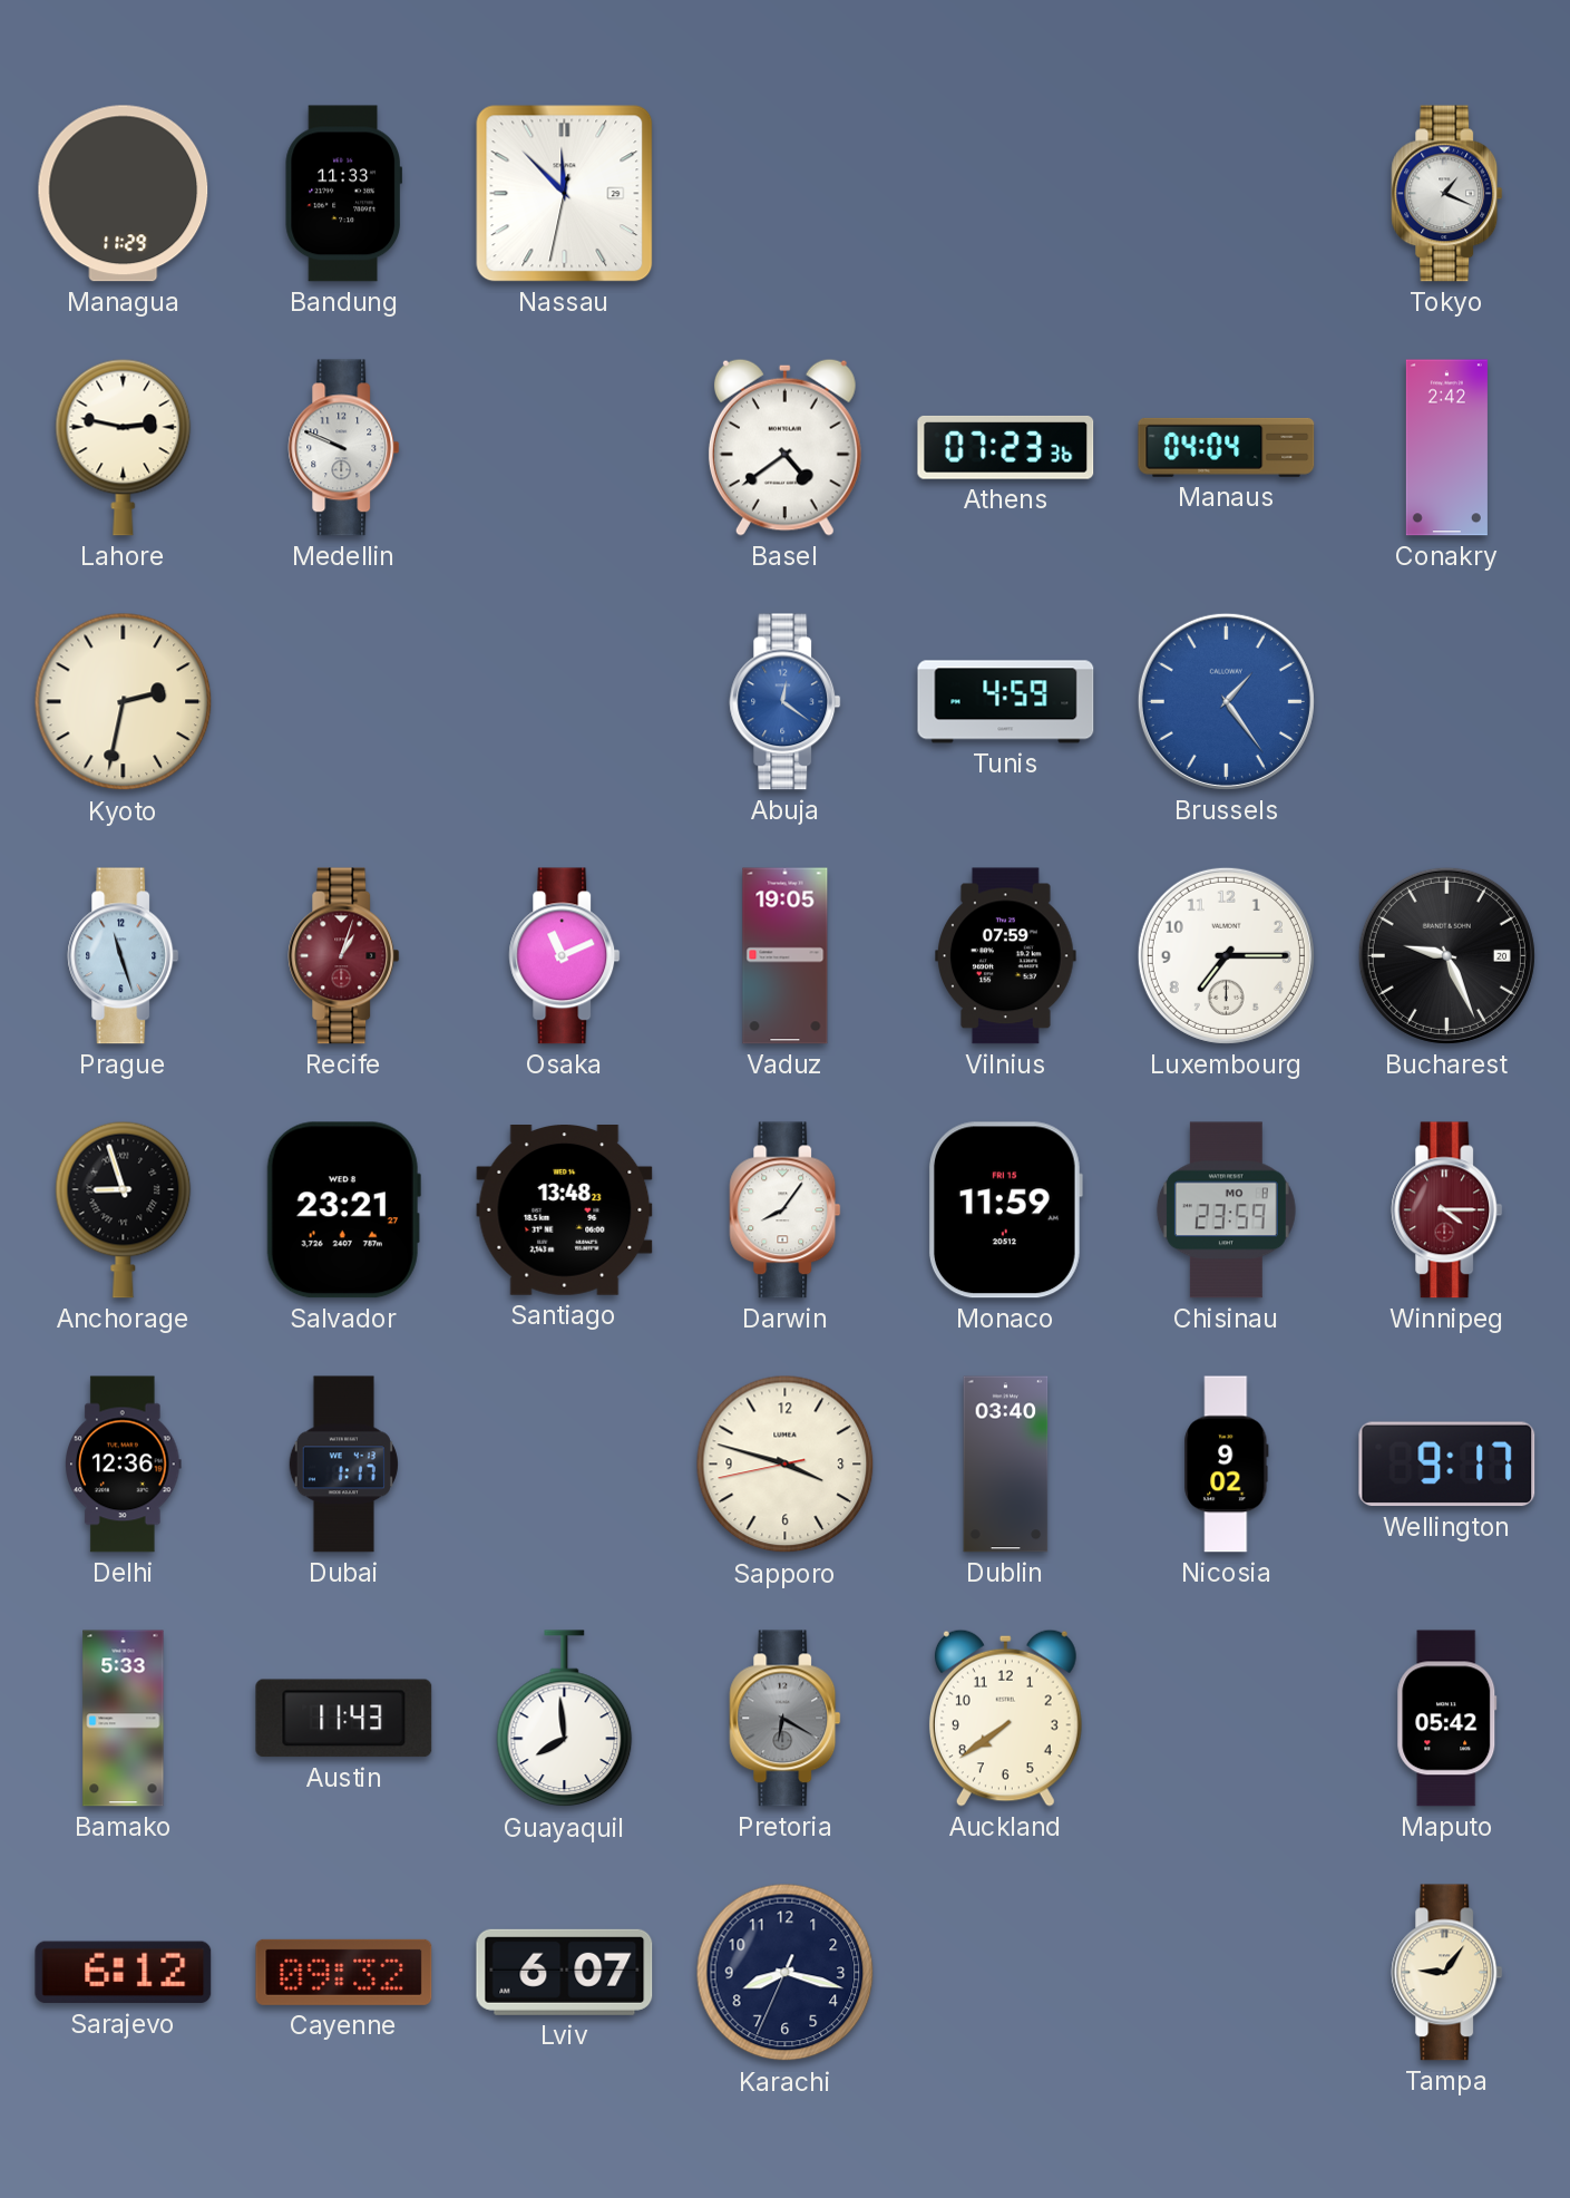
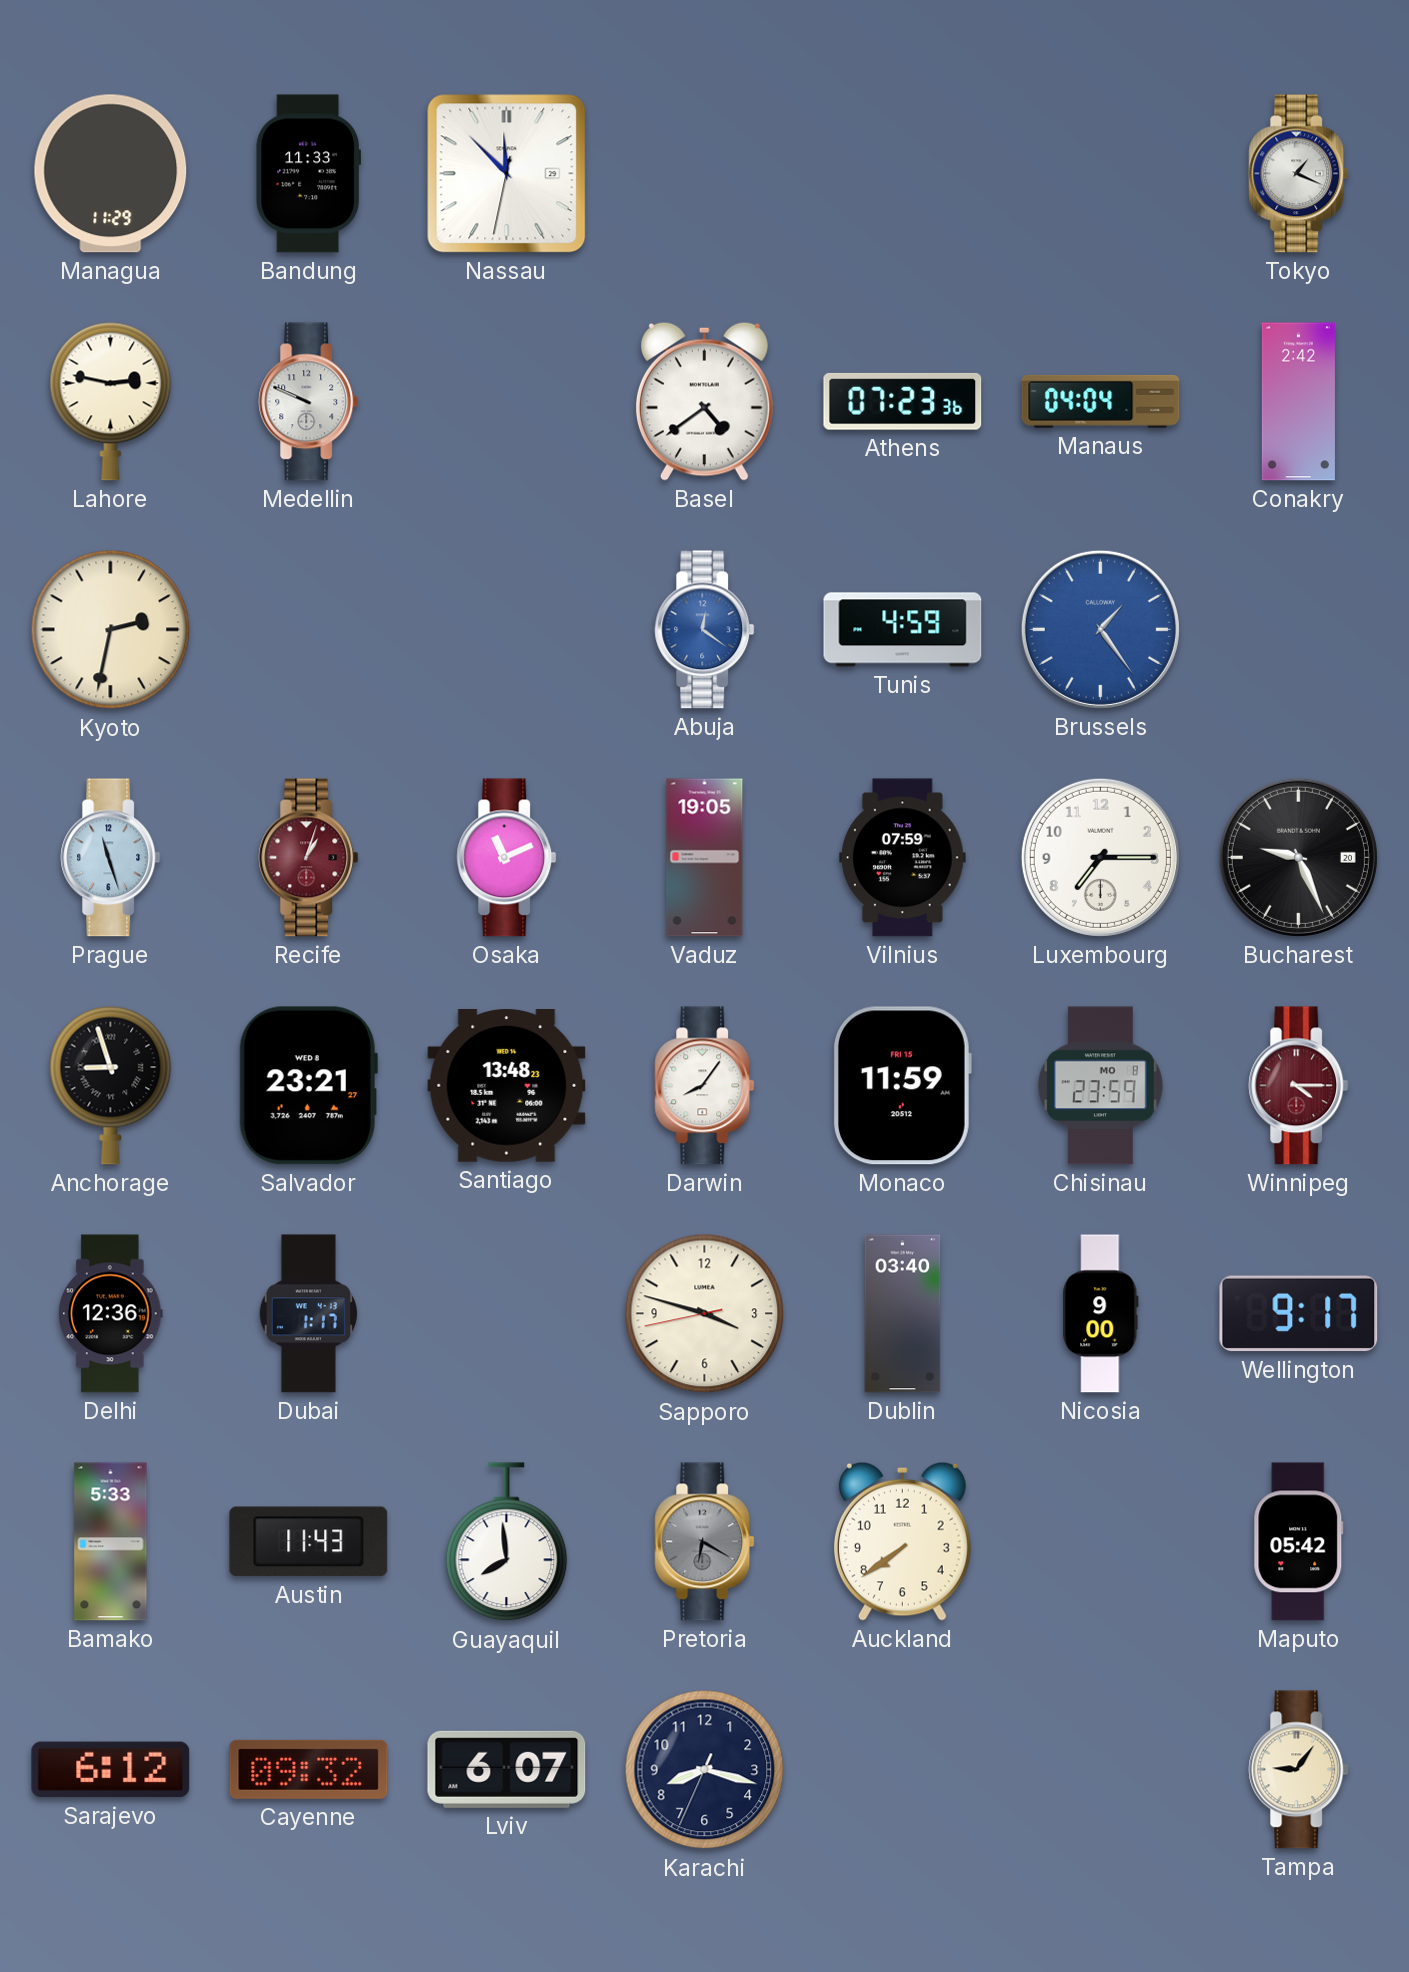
Nicosia: 9:02 -> 9:00 (1101, 1314)
